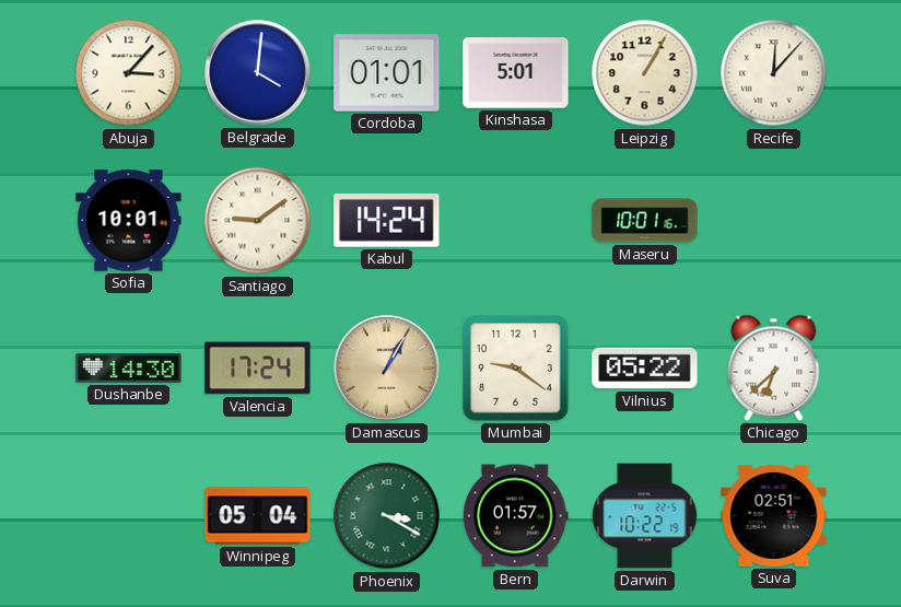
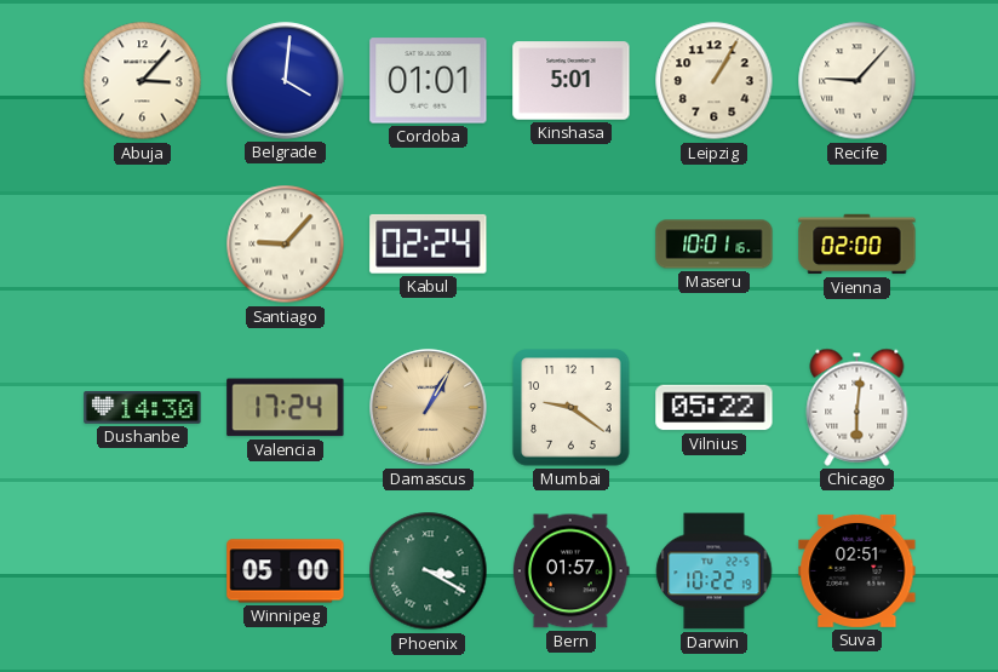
Recife: 12:07 -> 9:07 (858, 81)
Sofia: 10:01 -> none (129, 221)
Santiago: 9:09 -> 9:07 (286, 245)
Kabul: 14:24 -> 02:24 (429, 243)
Vienna: none -> 02:00 (858, 245)
Chicago: 6:38 -> 6:01 (858, 407)
Winnipeg: 05:04 -> 05:00 (286, 572)
